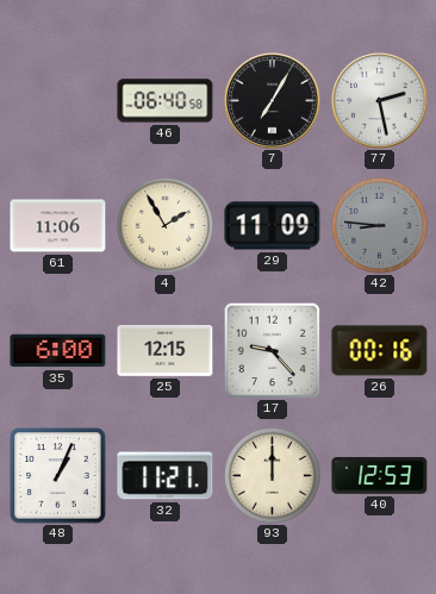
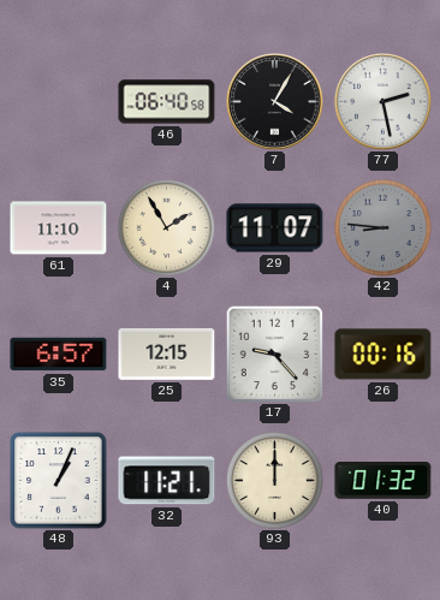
7: 7:05 -> 4:05 (275, 102)
61: 11:06 -> 11:10 (59, 228)
29: 11:09 -> 11:07 (275, 228)
35: 6:00 -> 6:57 (59, 355)
40: 12:53 -> 01:32 (383, 480)
